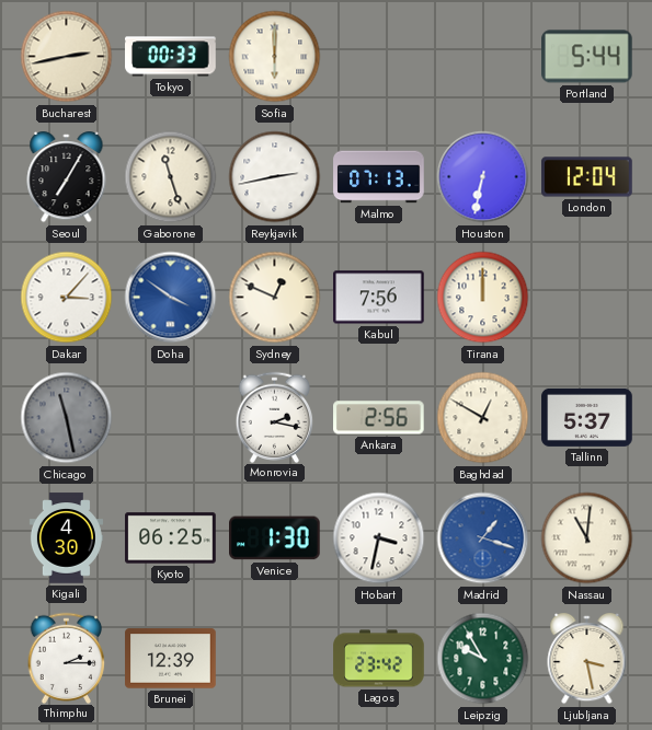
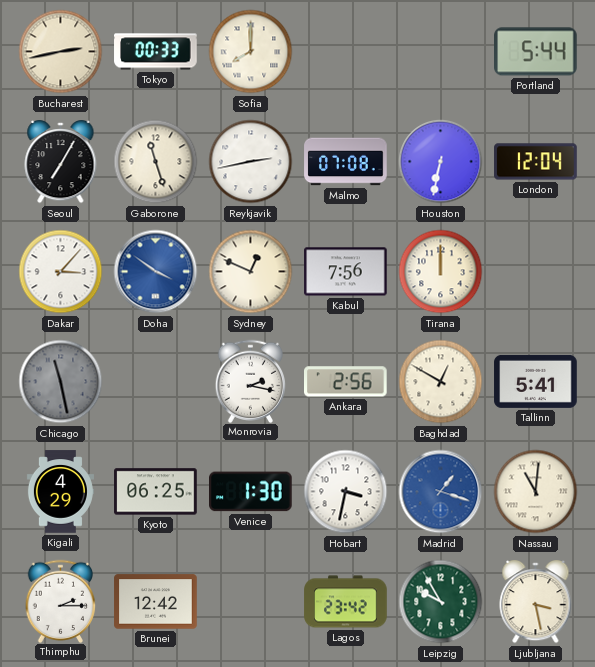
Sofia: 6:00 -> 8:00 (251, 52)
Malmo: 07:13 -> 07:08 (346, 162)
Tallinn: 5:37 -> 5:41 (536, 381)
Kigali: 4:30 -> 4:29 (60, 492)
Brunei: 12:39 -> 12:42 (156, 602)
